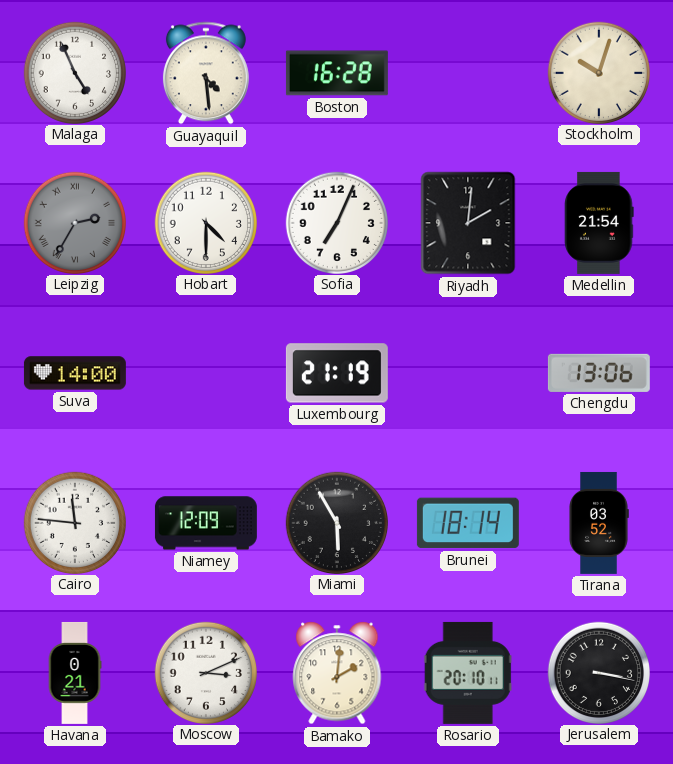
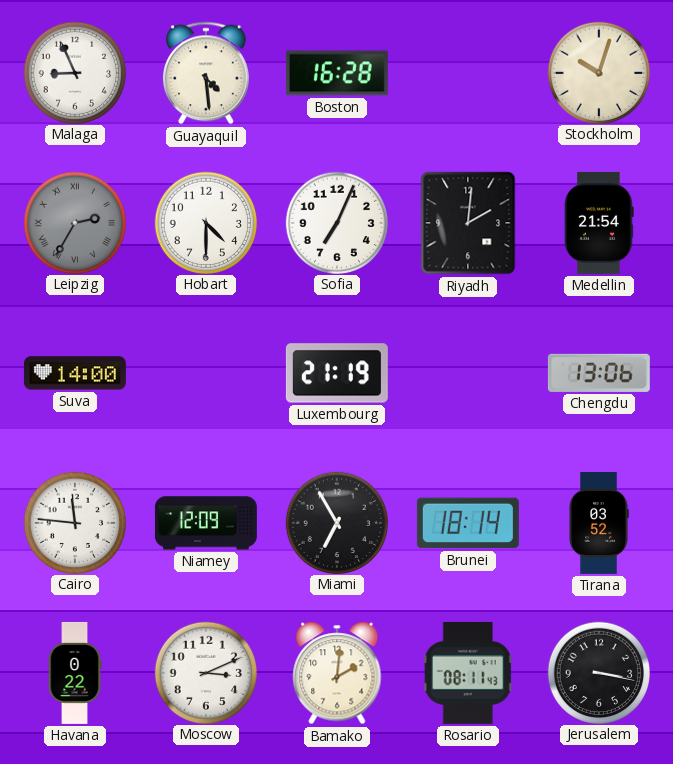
Malaga: 4:56 -> 8:56 (74, 72)
Miami: 5:55 -> 6:55 (336, 522)
Havana: 0:21 -> 0:22 (75, 673)
Rosario: 20:10 -> 08:11 (468, 673)
